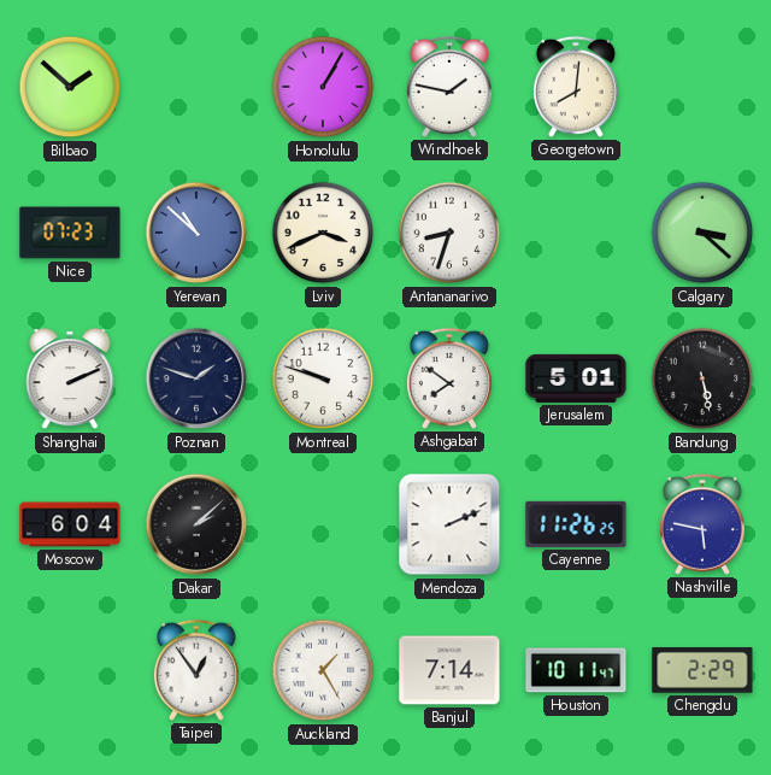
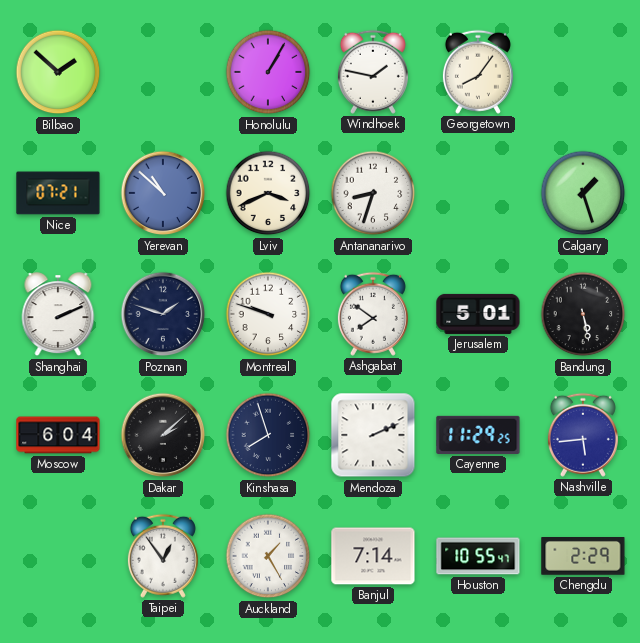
Georgetown: 8:01 -> 8:06 (478, 72)
Nice: 07:23 -> 07:21 (58, 193)
Calgary: 3:22 -> 1:27 (583, 193)
Kinshasa: none -> 7:57 (268, 435)
Cayenne: 11:26 -> 11:29 (478, 435)
Nashville: 5:47 -> 5:44 (583, 435)
Houston: 10:11 -> 10:55 (478, 556)
